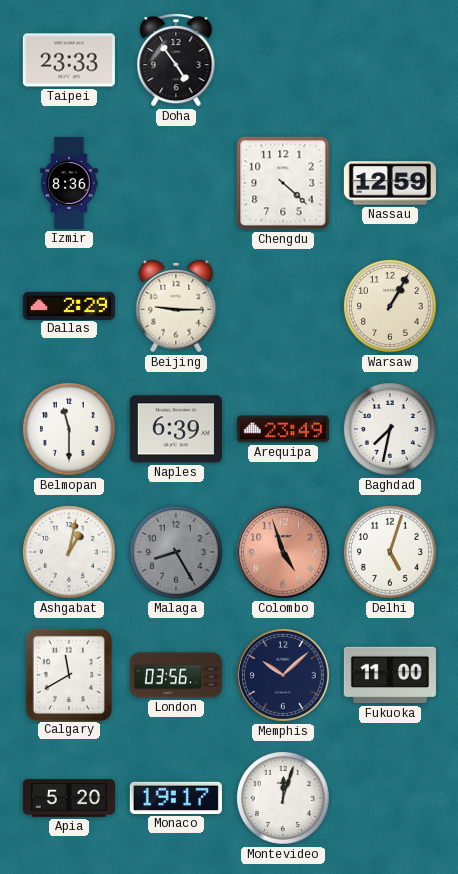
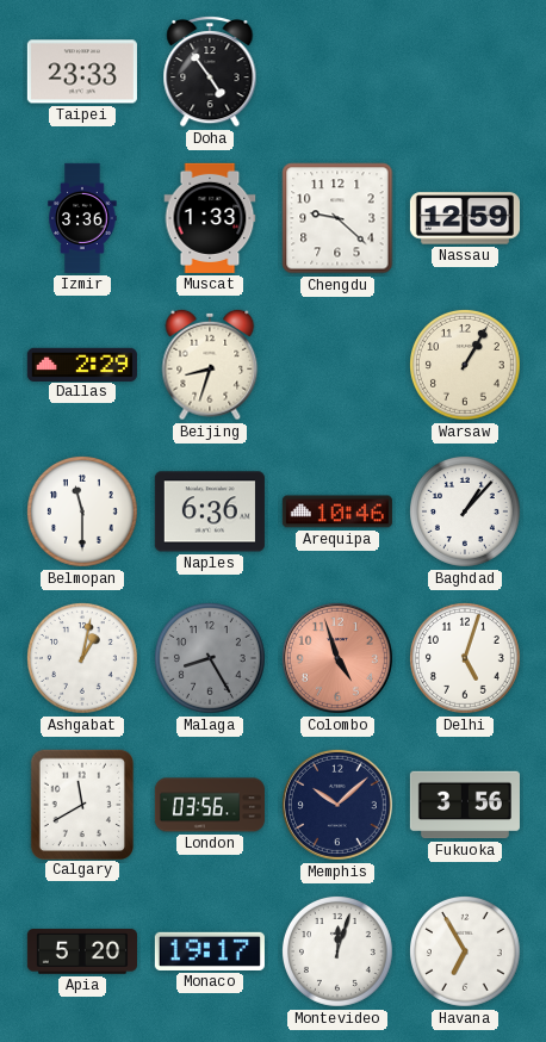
Izmir: 8:36 -> 3:36 (82, 218)
Muscat: none -> 1:33 (210, 218)
Chengdu: 4:22 -> 9:22 (337, 218)
Beijing: 9:15 -> 8:33 (210, 365)
Naples: 6:39 -> 6:36 (210, 511)
Arequipa: 23:49 -> 10:46 (337, 511)
Baghdad: 7:32 -> 1:07 (466, 511)
Fukuoka: 11:00 -> 3:56 (465, 805)
Havana: none -> 6:55 (466, 951)
